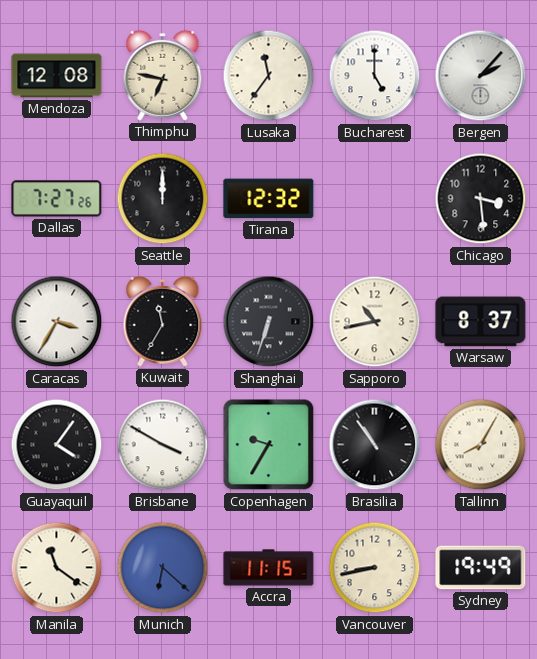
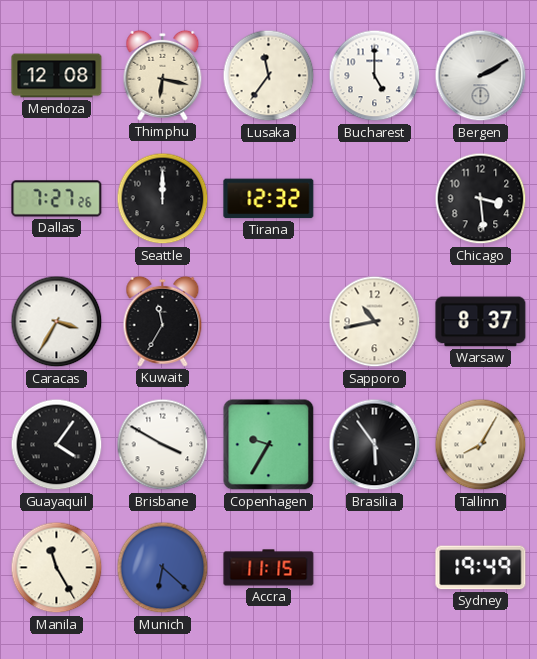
Thimphu: 6:47 -> 6:17 (163, 75)
Bergen: 2:07 -> 2:10 (481, 76)
Shanghai: 6:33 -> none (269, 322)
Brasilia: 10:54 -> 5:54 (375, 445)
Manila: 11:21 -> 11:25 (57, 568)
Vancouver: 8:43 -> none (375, 568)
